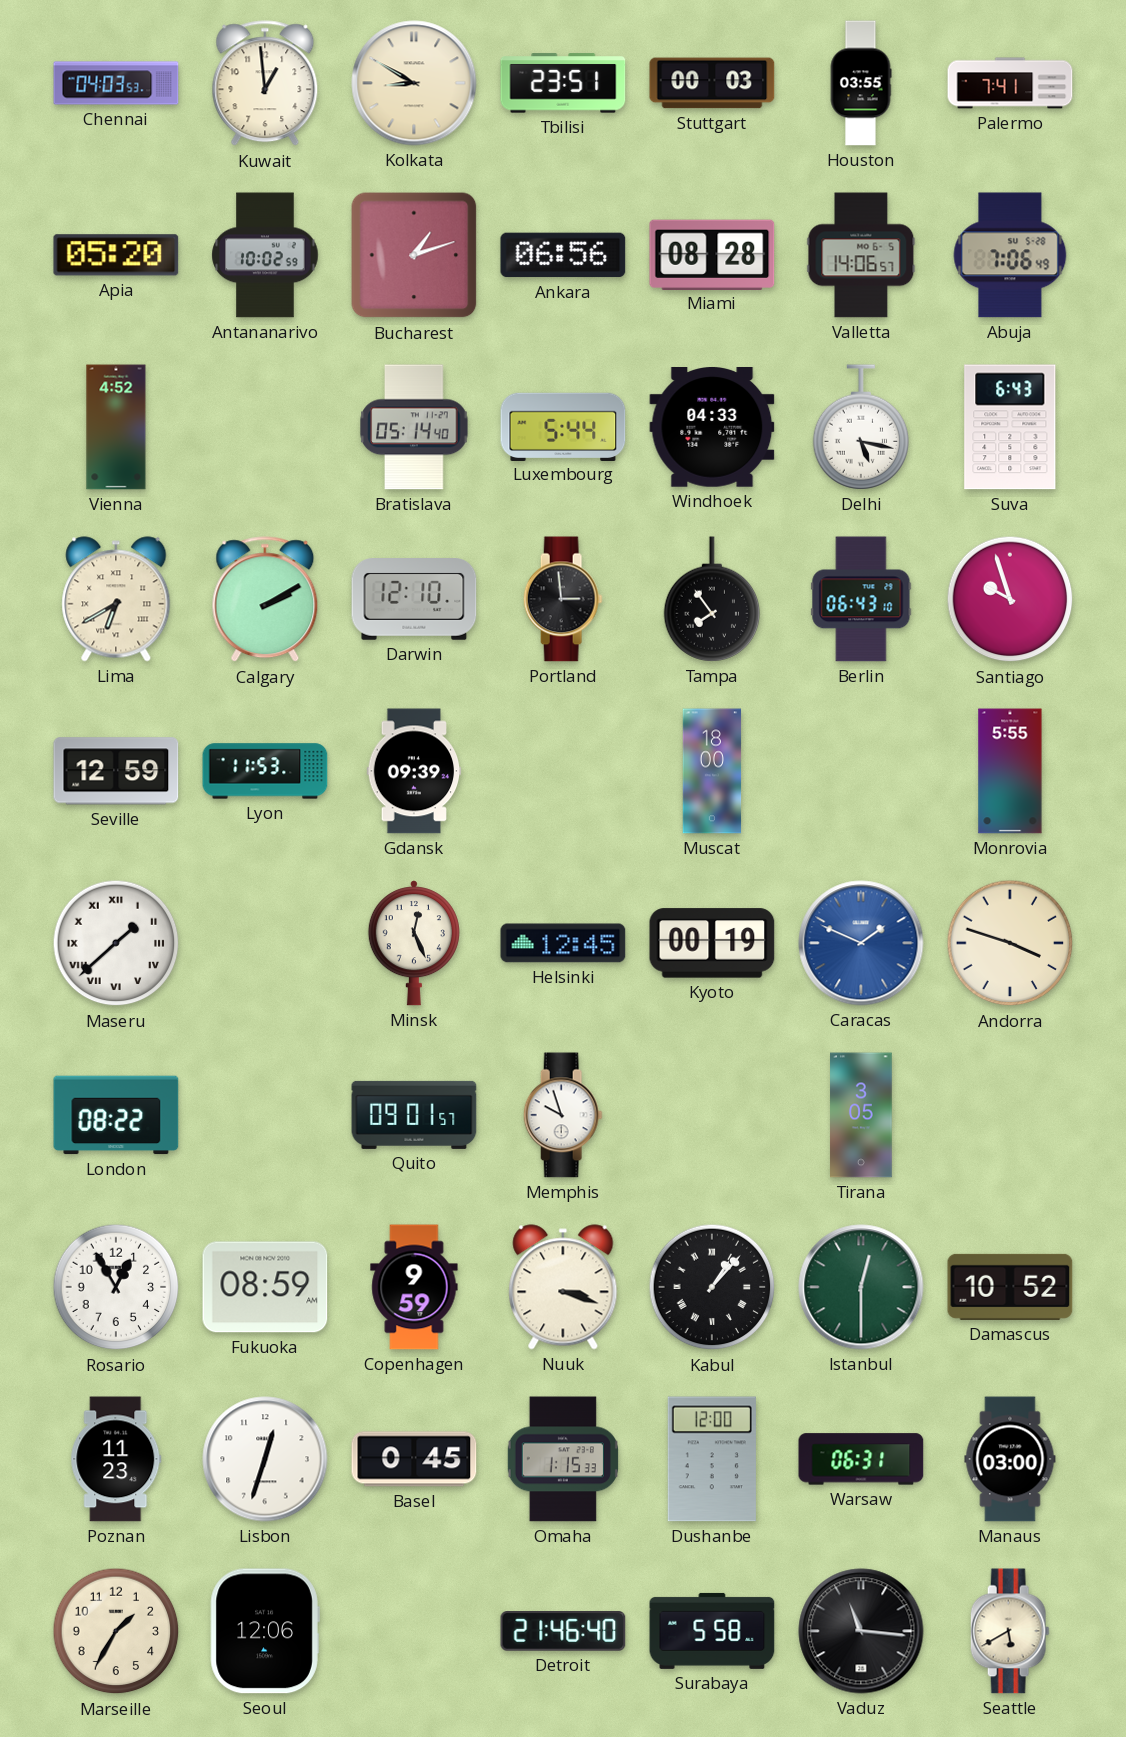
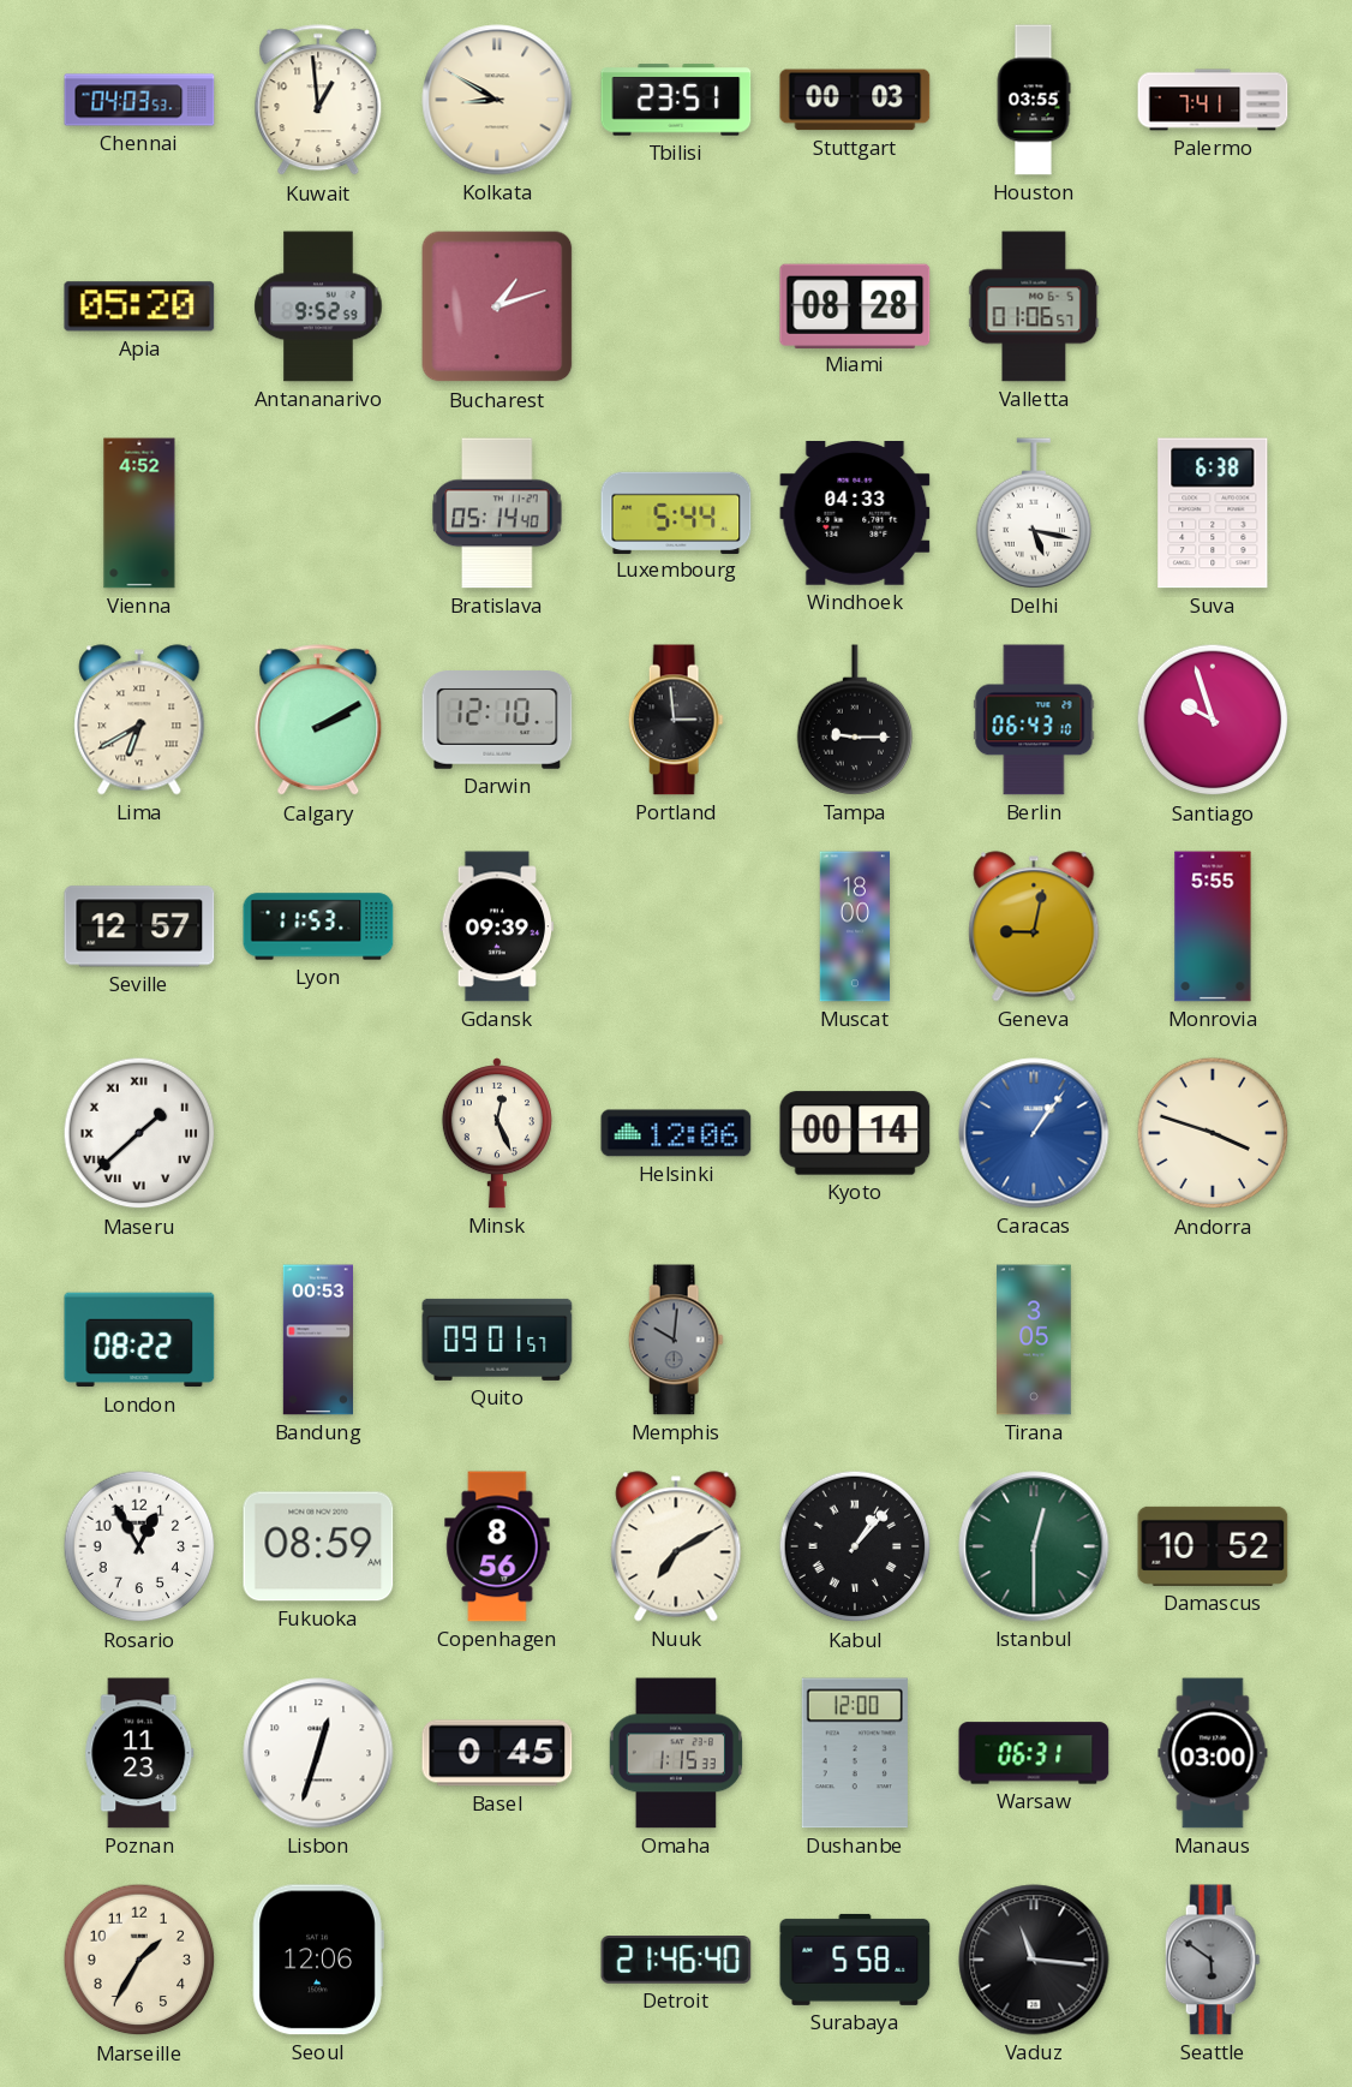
Antananarivo: 10:02 -> 9:52 (318, 306)
Ankara: 06:56 -> none (563, 255)
Valletta: 14:06 -> 01:06 (1034, 306)
Abuja: 7:06 -> none (1010, 255)
Suva: 6:43 -> 6:38 (1213, 513)
Tampa: 7:54 -> 9:15 (855, 720)
Seville: 12:59 -> 12:57 (139, 926)
Geneva: none -> 9:02 (1034, 926)
Helsinki: 12:45 -> 12:06 (676, 1133)
Kyoto: 00:19 -> 00:14 (855, 1133)
Caracas: 1:49 -> 1:06 (1034, 1133)
Bandung: none -> 00:53 (317, 1340)
Memphis: 9:57 -> 10:01 (676, 1340)
Memphis dial: white -> grey (676, 1340)
Copenhagen: 9:59 -> 8:56 (497, 1546)
Nuuk: 3:18 -> 7:10 (676, 1546)
Seattle: 5:40 -> 5:51 (1213, 1960)
Seattle dial: cream -> grey (1213, 1960)
